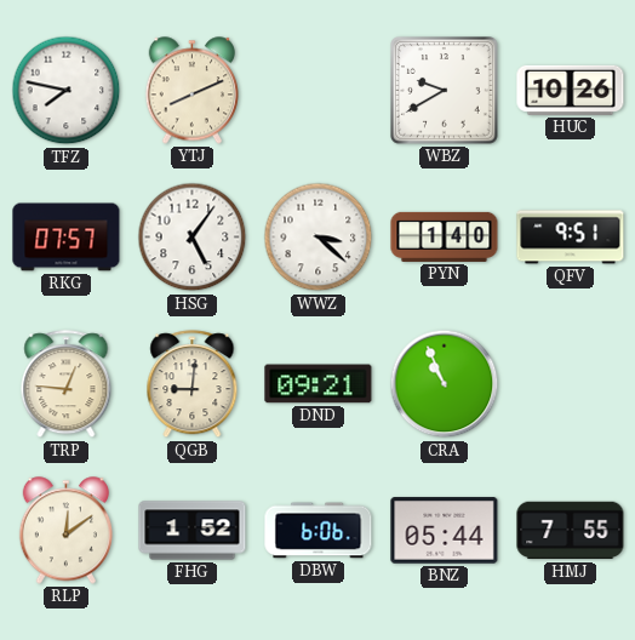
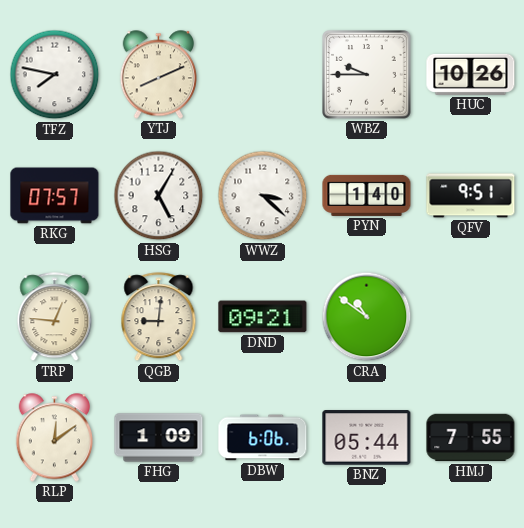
WBZ: 9:40 -> 9:45 (367, 75)
HSG: 5:06 -> 5:05 (159, 196)
CRA: 10:56 -> 10:51 (367, 317)
FHG: 1:52 -> 1:09 (159, 438)
